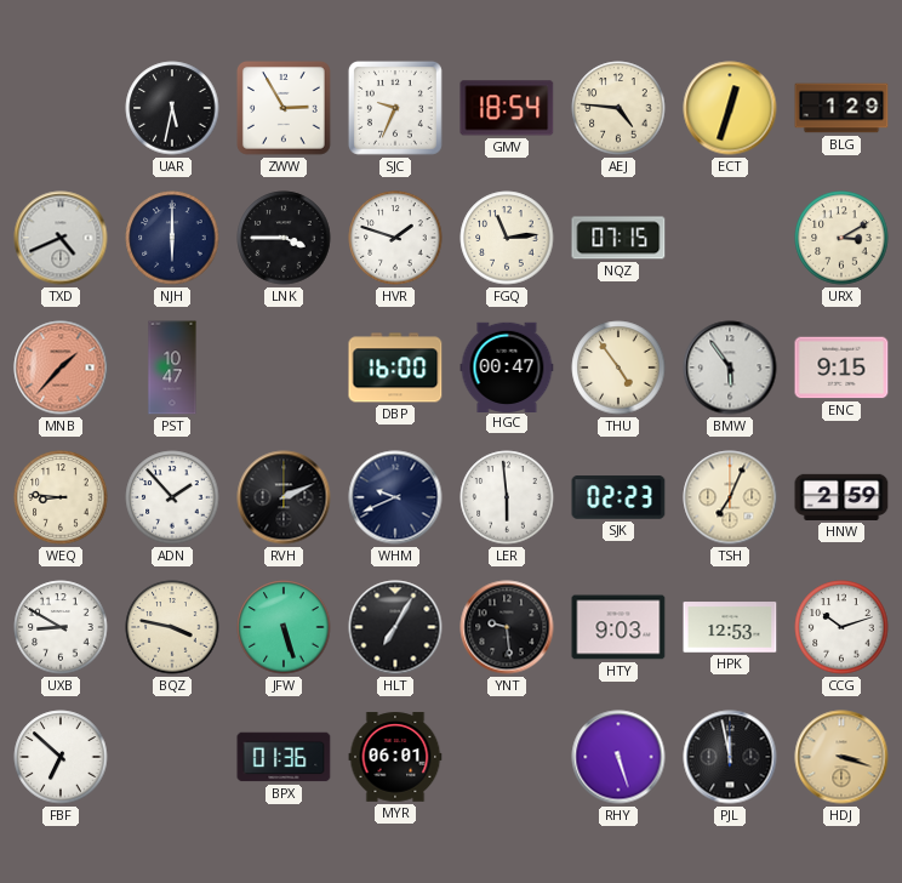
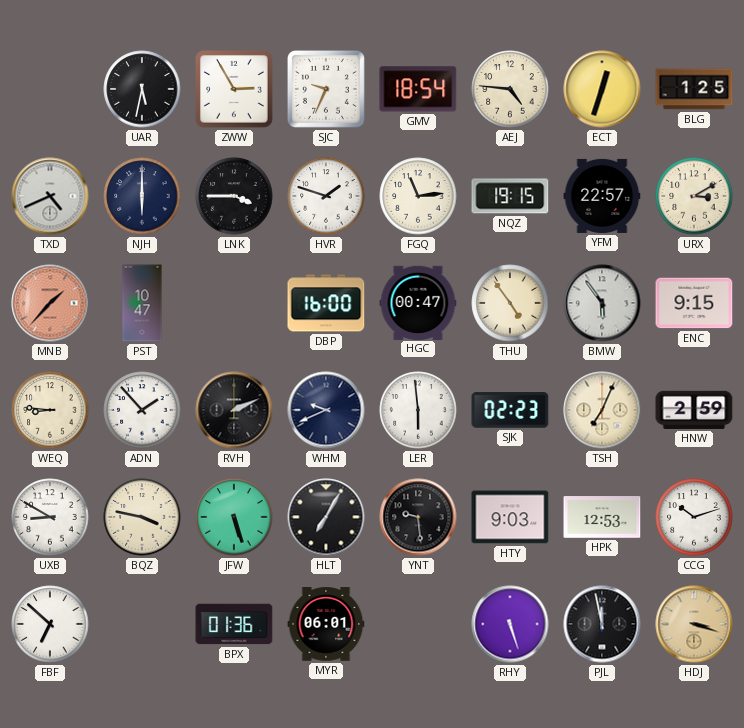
BLG: 1:29 -> 1:25 (694, 89)
NQZ: 07:15 -> 19:15 (510, 196)
YFM: none -> 22:57 (602, 196)
